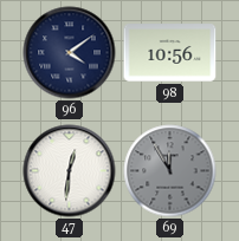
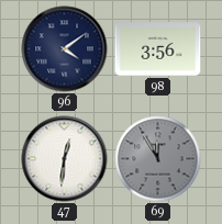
98: 10:56 -> 3:56 (158, 49)
